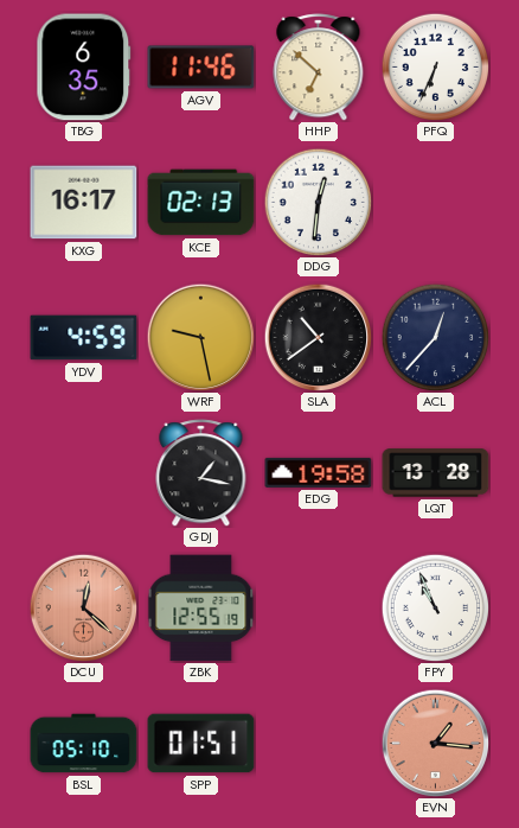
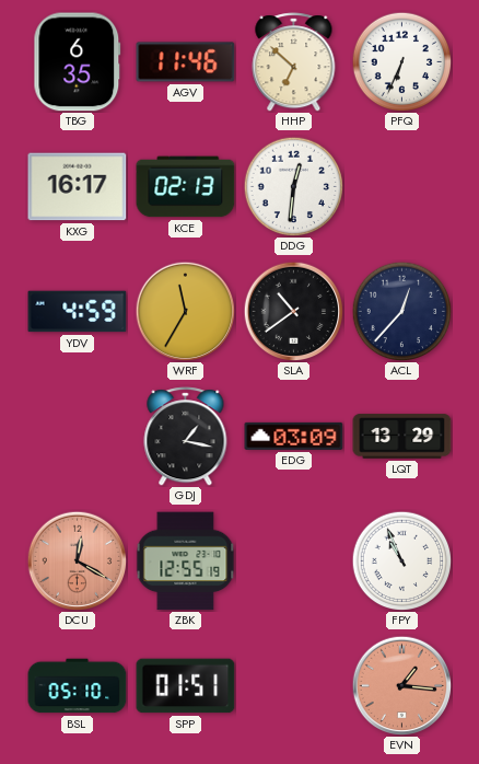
WRF: 9:28 -> 11:35 (185, 311)
EDG: 19:58 -> 03:09 (294, 436)
LQT: 13:28 -> 13:29 (402, 437)
DCU: 12:22 -> 12:20 (77, 560)
